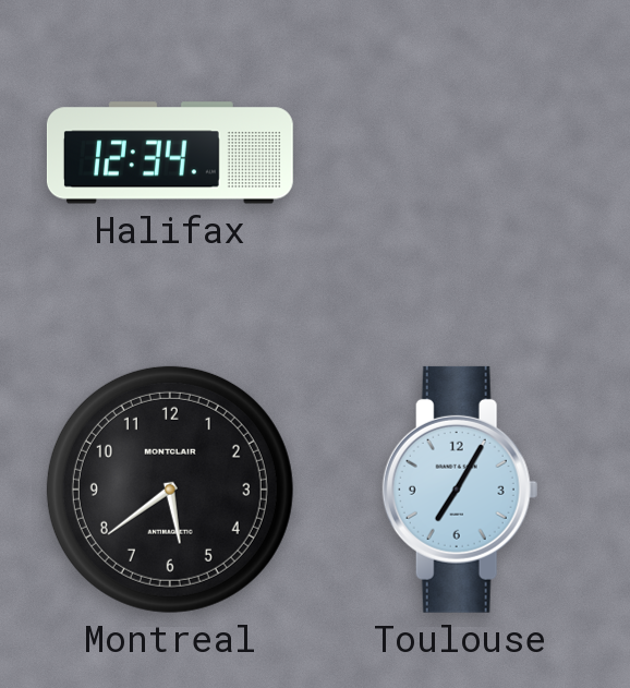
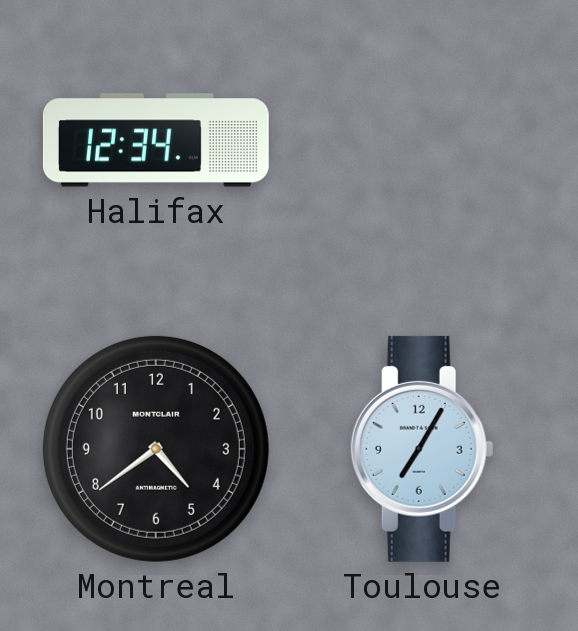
Montreal: 5:39 -> 4:39 (156, 449)
